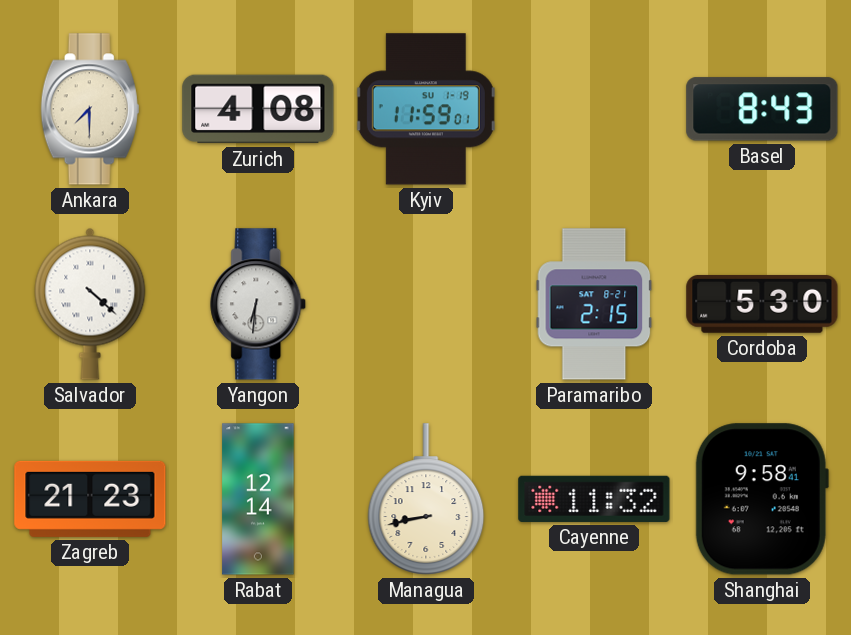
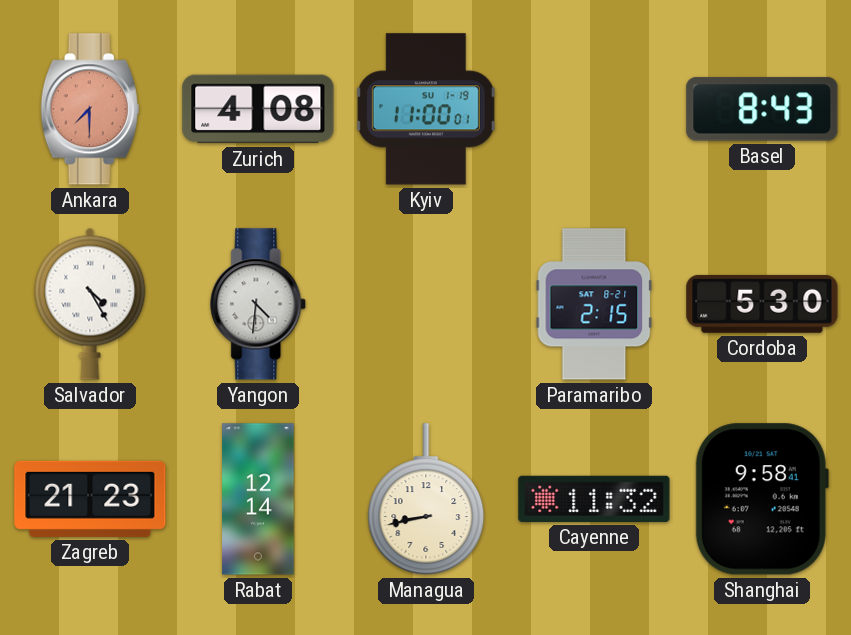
Ankara dial: cream -> salmon (90, 109)
Kyiv: 11:59 -> 11:00 (426, 109)
Salvador: 4:22 -> 4:25 (90, 304)
Yangon: 6:31 -> 4:31 (259, 304)
